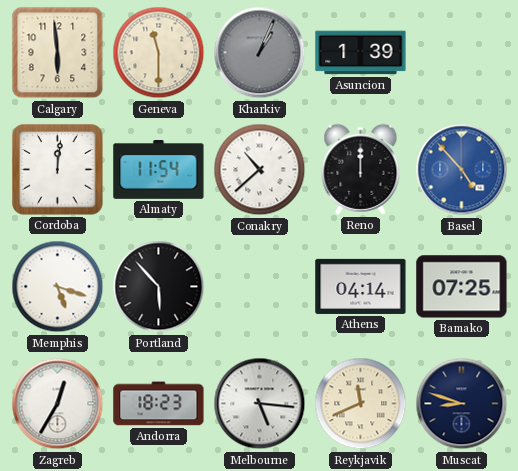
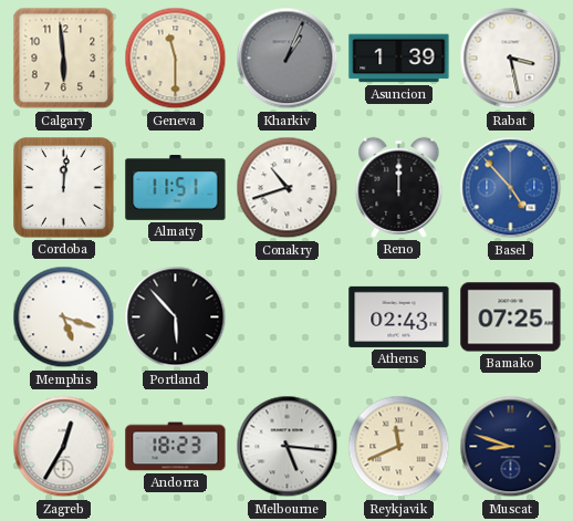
Rabat: none -> 3:28 (511, 59)
Almaty: 11:54 -> 11:51 (176, 188)
Conakry: 10:38 -> 10:42 (288, 188)
Athens: 04:14 -> 02:43 (399, 316)
